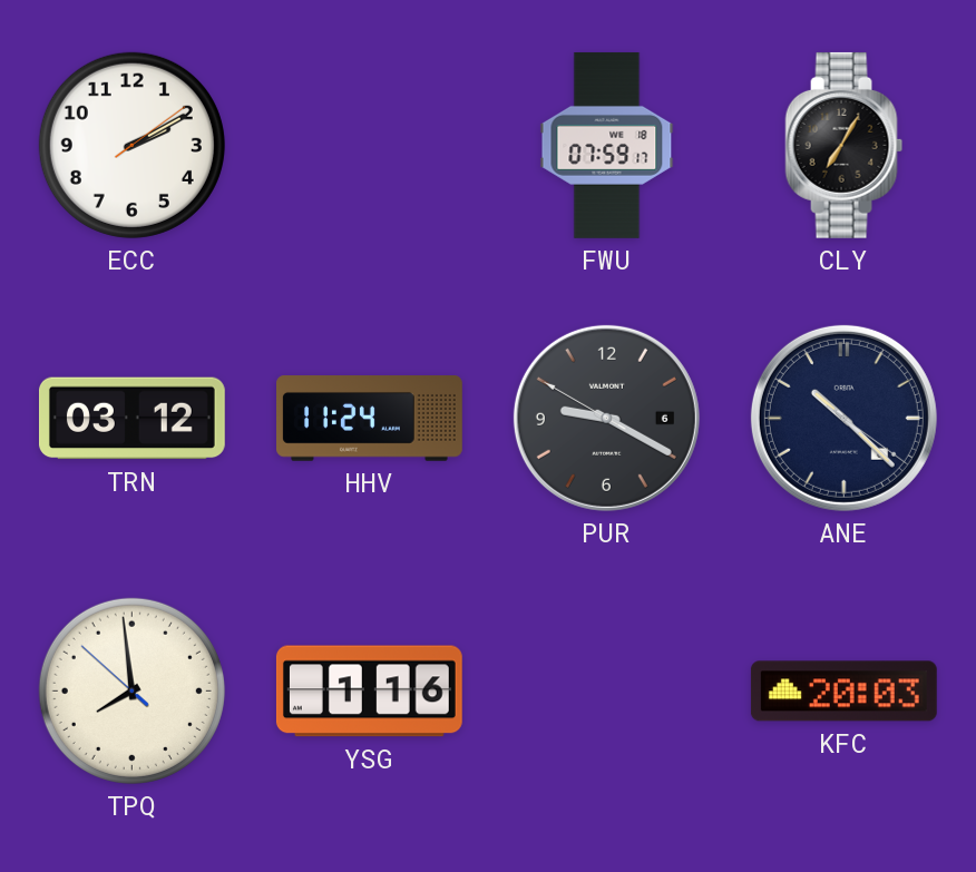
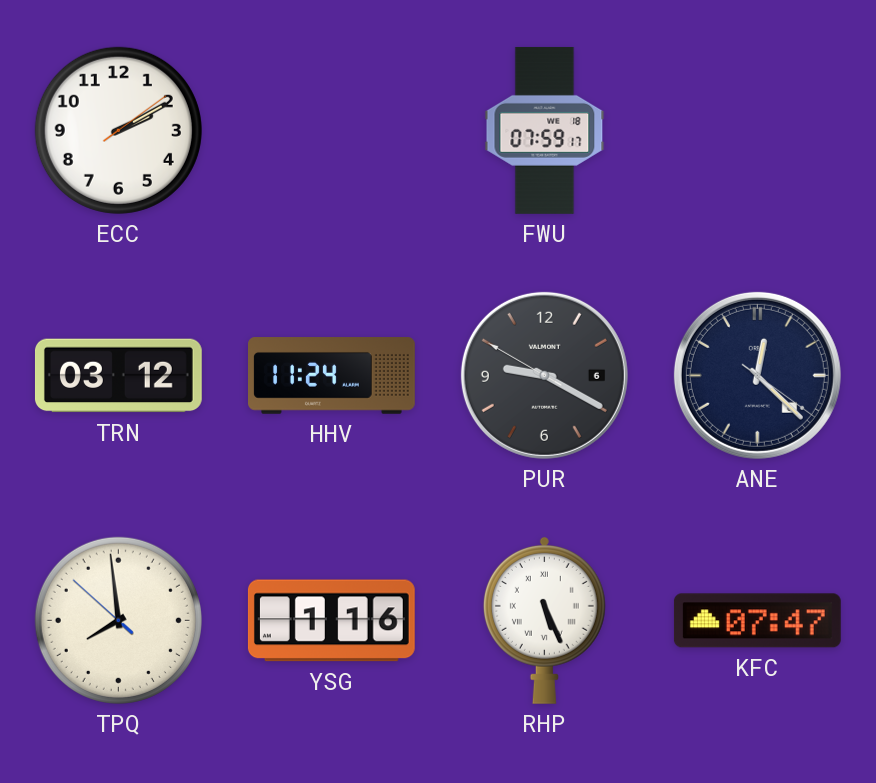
CLY: 7:05 -> none (845, 145)
ANE: 10:22 -> 12:22 (757, 375)
RHP: none -> 5:26 (544, 620)
KFC: 20:03 -> 07:47 (757, 621)
